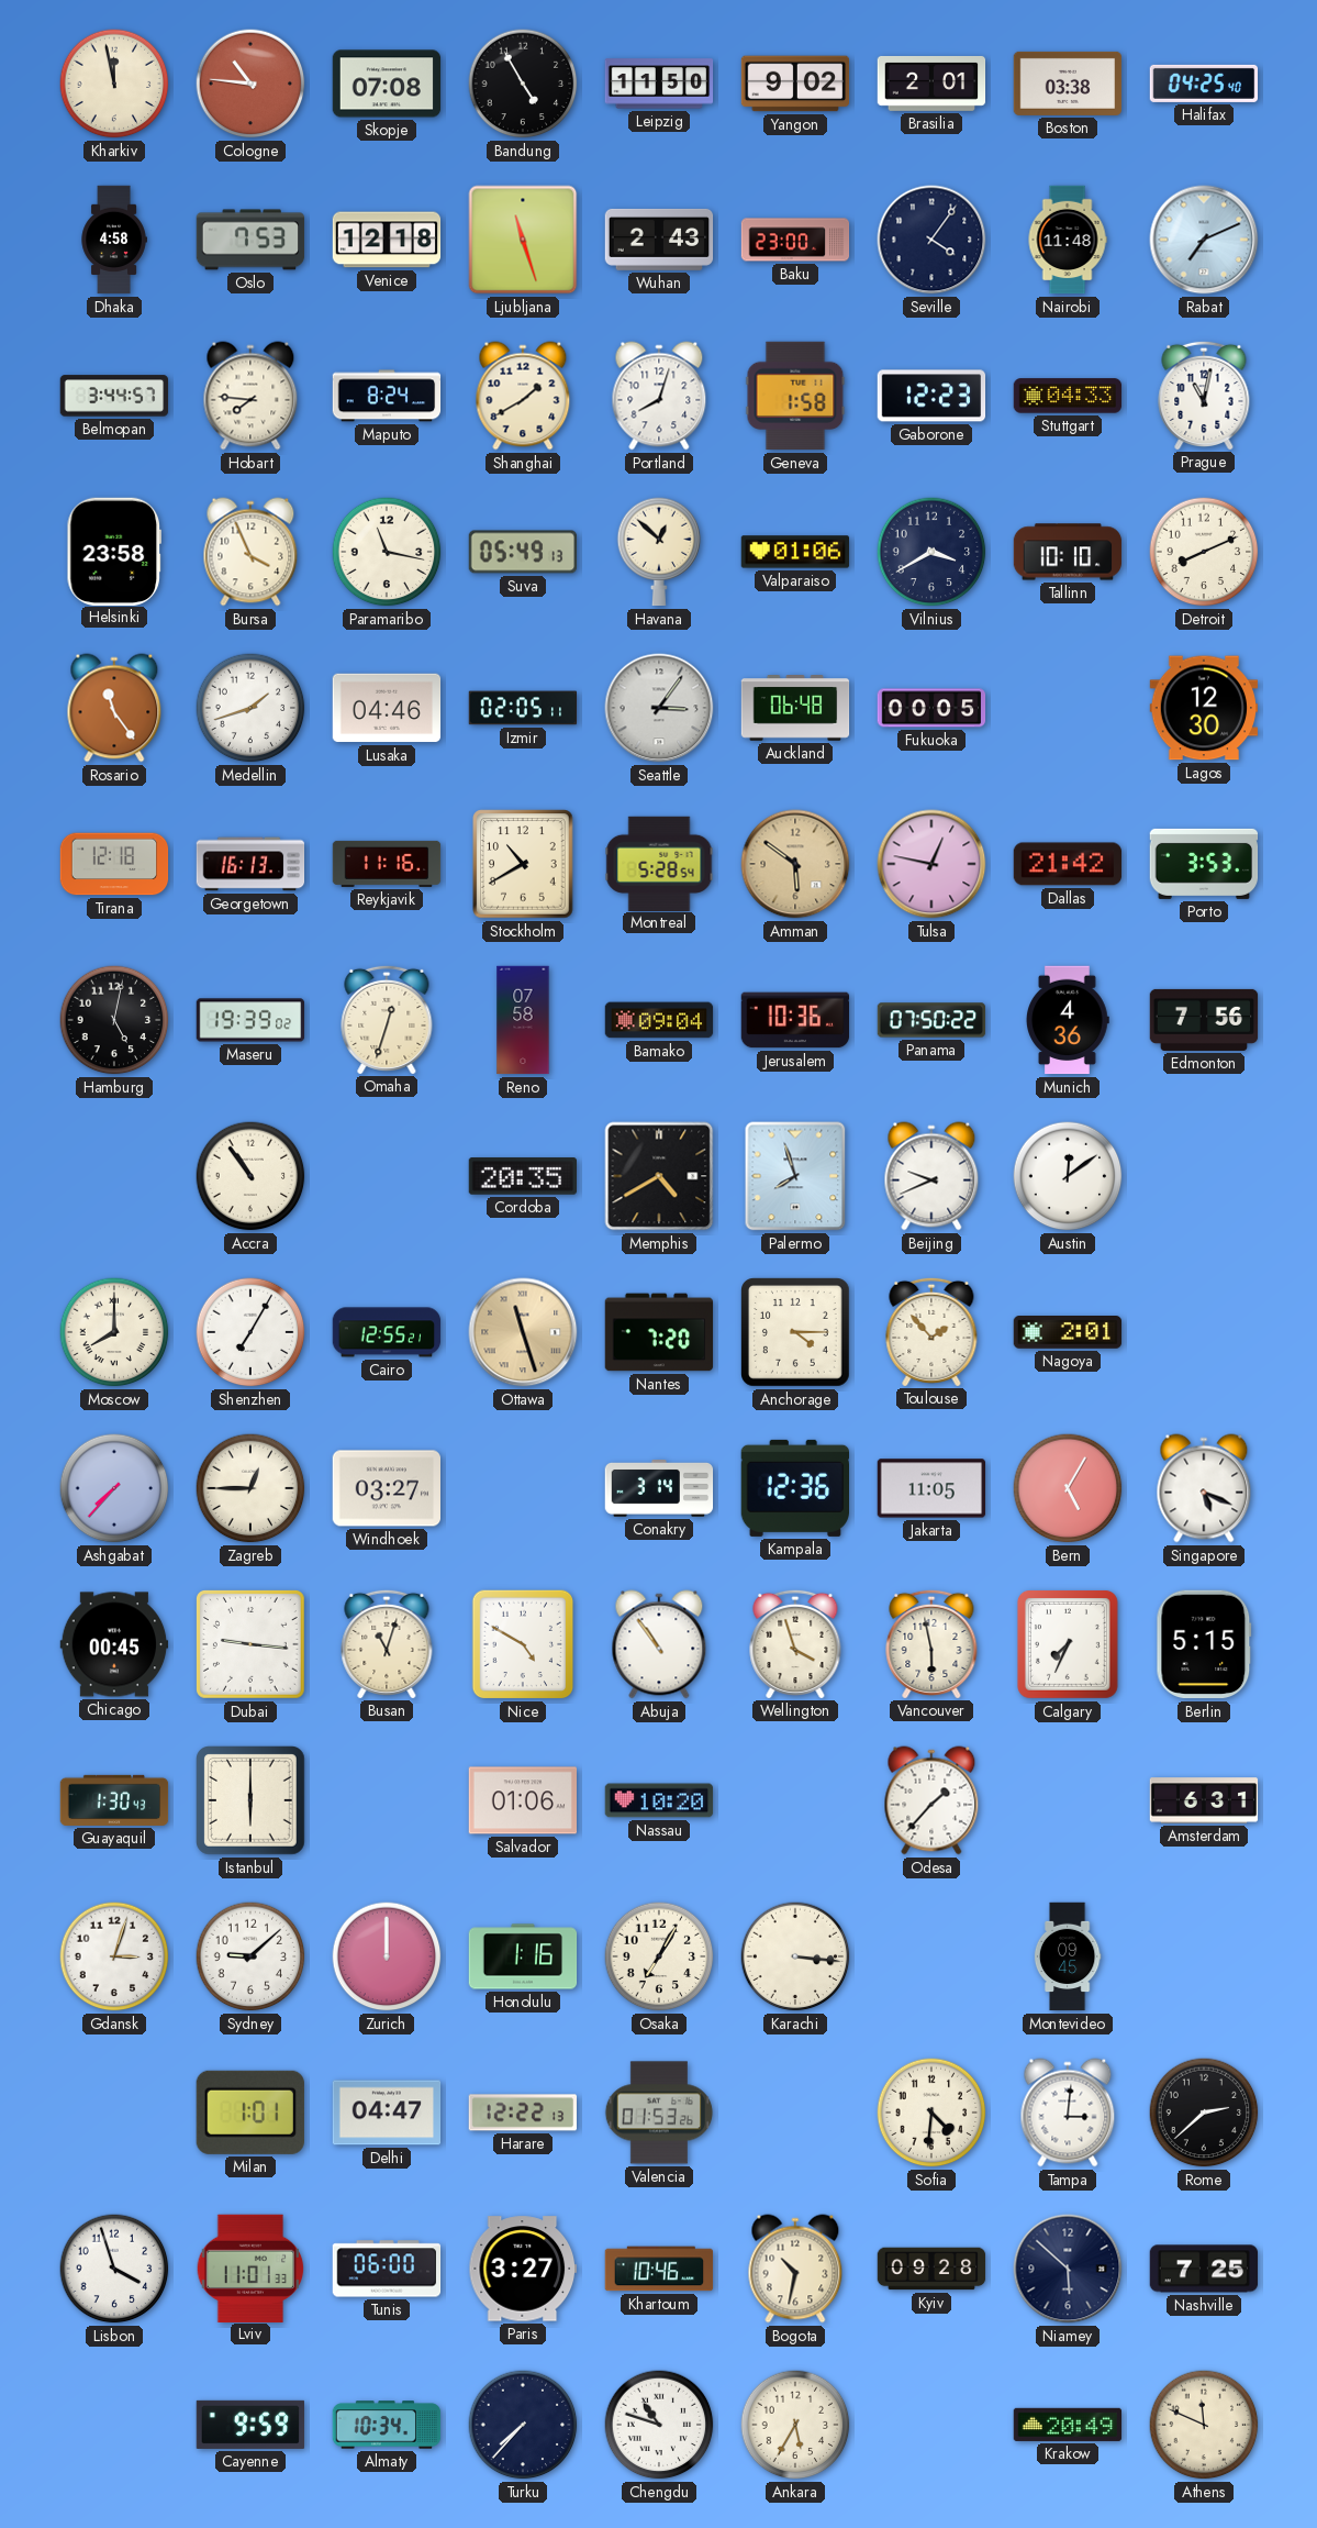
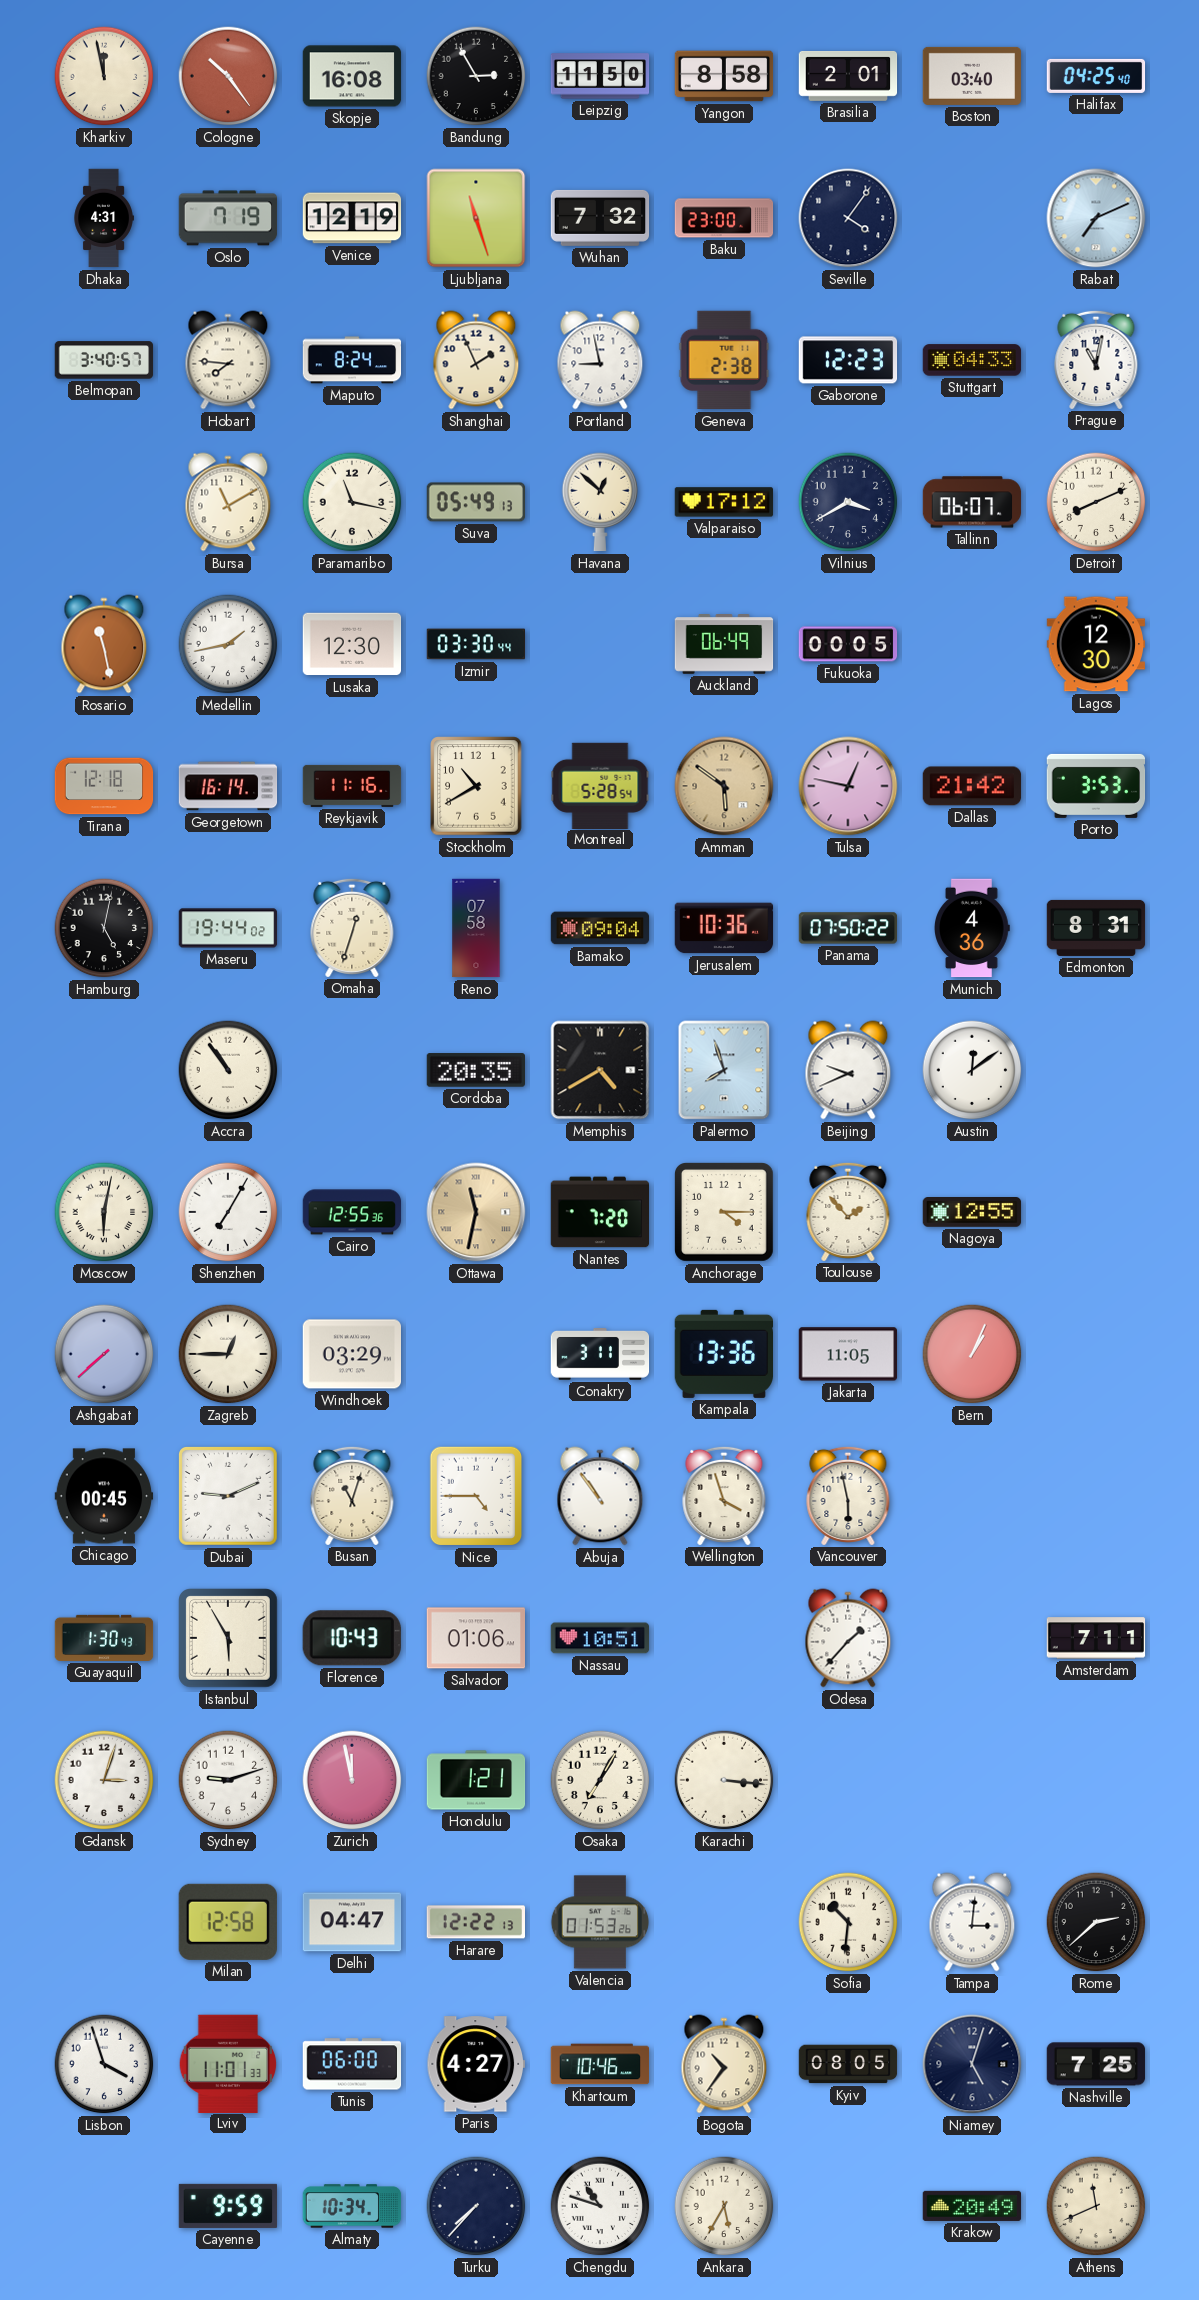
Cologne: 10:46 -> 10:24 (228, 76)
Skopje: 07:08 -> 16:08 (352, 76)
Bandung: 4:55 -> 2:55 (476, 76)
Yangon: 9:02 -> 8:58 (724, 76)
Boston: 03:38 -> 03:40 (972, 76)
Dhaka: 4:58 -> 4:31 (104, 218)
Oslo: 7:53 -> 7:19 (228, 218)
Venice: 12:18 -> 12:19 (352, 218)
Wuhan: 2:43 -> 7:32 (600, 218)
Nairobi: 11:48 -> none (1068, 240)
Belmopan: 3:44 -> 3:40 (104, 360)
Shanghai: 1:40 -> 1:56 (476, 360)
Portland: 8:03 -> 8:58 (600, 360)
Geneva: 1:58 -> 2:38 (724, 360)
Helsinki: 23:58 -> none (113, 551)
Bursa: 3:56 -> 11:10 (228, 502)
Valparaiso: 01:06 -> 17:12 (724, 502)
Tallinn: 10:10 -> 06:07 (972, 502)
Rosario: 11:24 -> 11:28 (104, 644)
Medellin: 1:42 -> 1:43 (228, 644)
Lusaka: 04:46 -> 12:30 (352, 644)
Izmir: 02:05 -> 03:30 (476, 644)
Seattle: 3:06 -> none (659, 708)
Auckland: 06:48 -> 06:49 (724, 645)
Georgetown: 16:13 -> 16:14 (228, 786)
Maseru: 19:39 -> 19:44 (228, 928)
Edmonton: 7:56 -> 8:31 (1096, 928)
Moscow: 8:00 -> 6:02 (104, 1212)
Cairo: 12:55:21 -> 12:55:36 (352, 1212)
Ottawa: 11:27 -> 11:32 (476, 1212)
Nagoya: 2:01 -> 12:55 (972, 1213)
Ashgabat: 7:37 -> 7:38 (104, 1354)
Windhoek: 03:27 -> 03:29 (351, 1354)
Conakry: 3:14 -> 3:11 (600, 1355)
Kampala: 12:36 -> 13:36 (723, 1354)
Bern: 5:05 -> 1:04 (972, 1354)
Singapore: 5:19 -> none (1204, 1488)
Dubai: 9:16 -> 9:11 (228, 1496)
Nice: 4:50 -> 4:45 (476, 1496)
Calgary: 7:34 -> none (1068, 1644)
Berlin: 5:15 -> none (1204, 1644)
Istanbul: 6:00 -> 5:55 (229, 1639)
Florence: none -> 10:43 (352, 1638)
Nassau: 10:20 -> 10:51 (600, 1638)
Amsterdam: 6:31 -> 7:11 (1096, 1638)
Sydney: 9:08 -> 9:12 (228, 1780)
Zurich: 12:00 -> 11:58 (352, 1780)
Honolulu: 1:16 -> 1:21 (476, 1780)
Montevideo: 09:45 -> none (1068, 1956)
Milan: 1:01 -> 12:58 (228, 1922)
Sofia: 4:31 -> 10:31 (848, 1922)
Paris: 3:27 -> 4:27 (475, 2064)
Bogota: 10:32 -> 10:36 (724, 2064)
Kyiv: 09:28 -> 08:05 (848, 2064)
Niamey: 5:52 -> 5:03 (972, 2064)
Athens: 11:49 -> 11:41 (1096, 2206)
